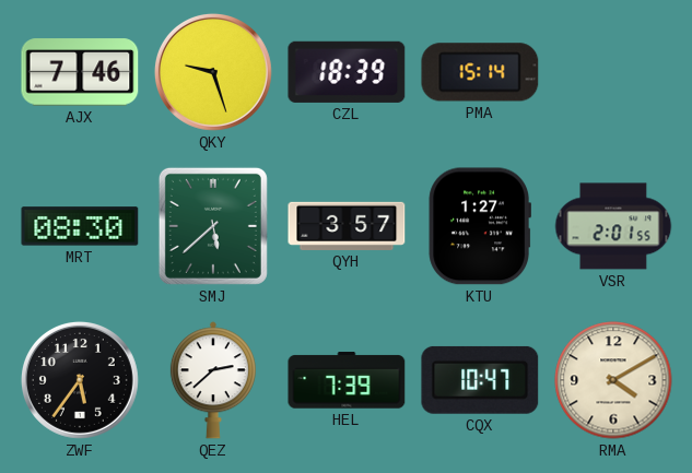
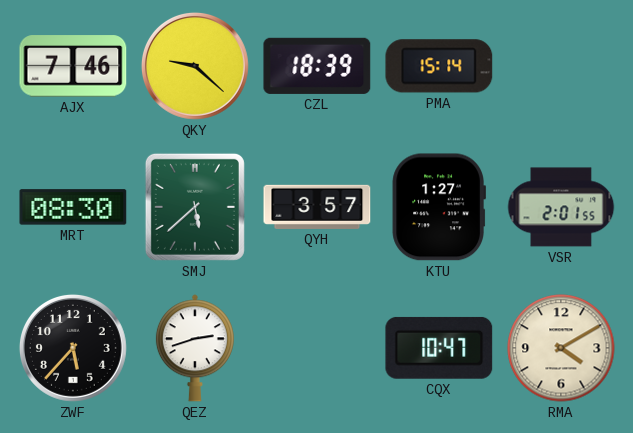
QKY: 9:27 -> 9:22 (195, 66)
ZWF: 5:36 -> 5:37 (73, 348)
QEZ: 2:38 -> 2:42 (195, 348)
HEL: 7:39 -> none (347, 380)
